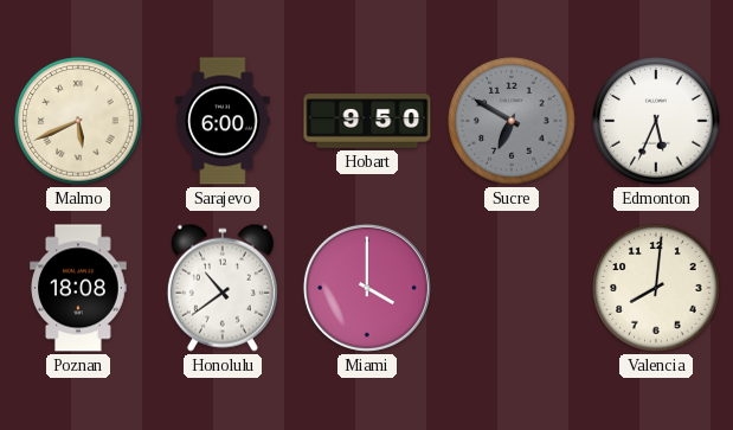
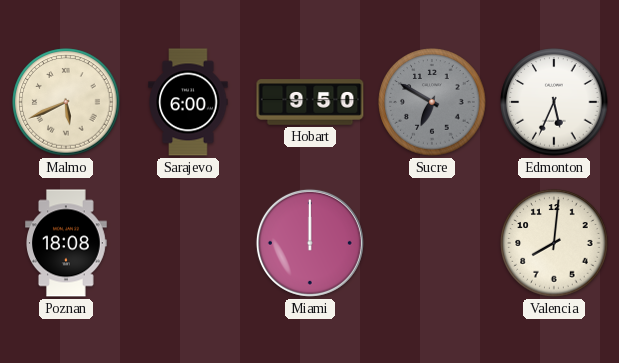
Honolulu: 10:39 -> none (223, 288)
Miami: 4:00 -> 12:00 (310, 243)
